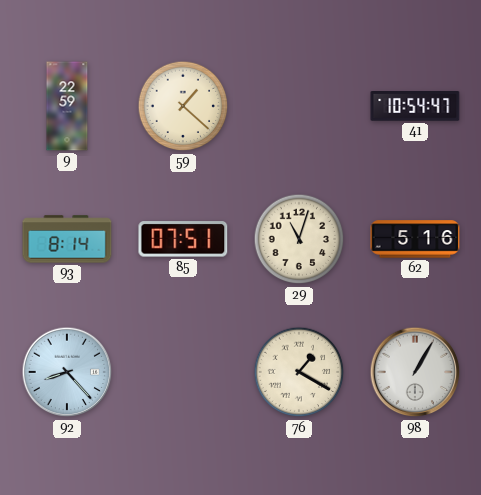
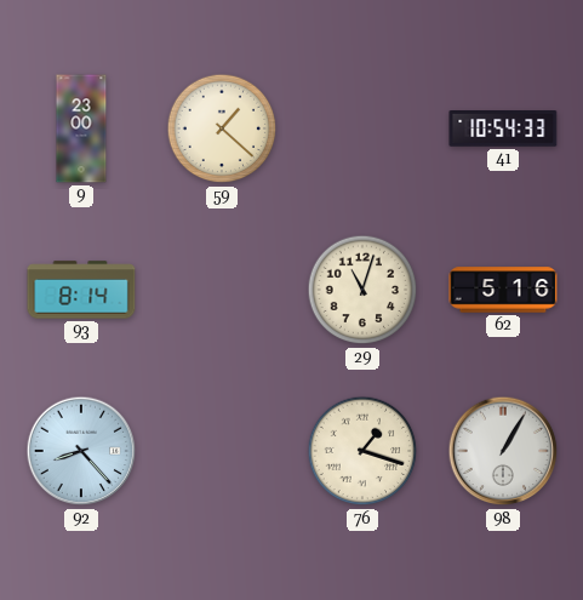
9: 22:59 -> 23:00 (81, 128)
41: 10:54:47 -> 10:54:33 (503, 130)
85: 07:51 -> none (183, 239)
76: 1:20 -> 1:18 (362, 451)
